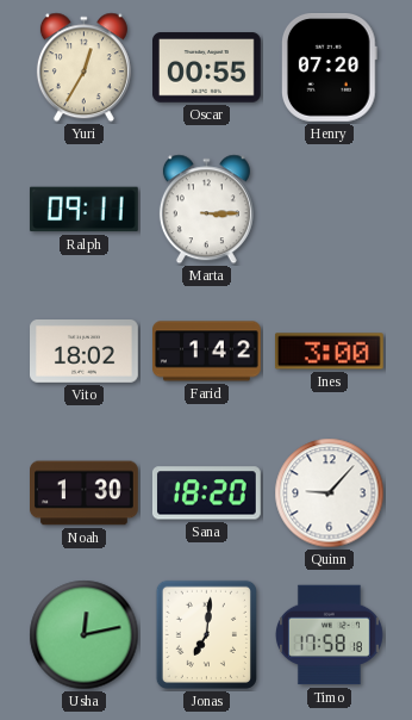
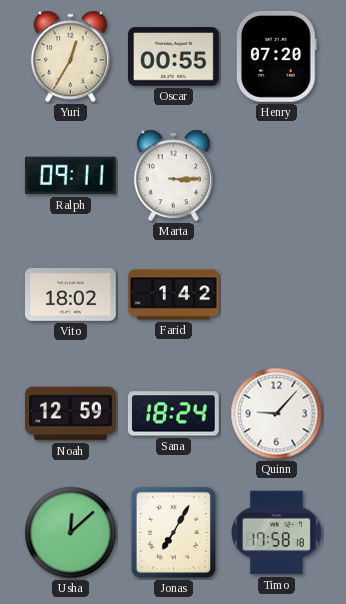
Ines: 3:00 -> none (329, 352)
Noah: 1:30 -> 12:59 (71, 414)
Sana: 18:20 -> 18:24 (173, 414)
Usha: 12:13 -> 12:08 (71, 533)
Jonas: 7:01 -> 7:05 (173, 532)
